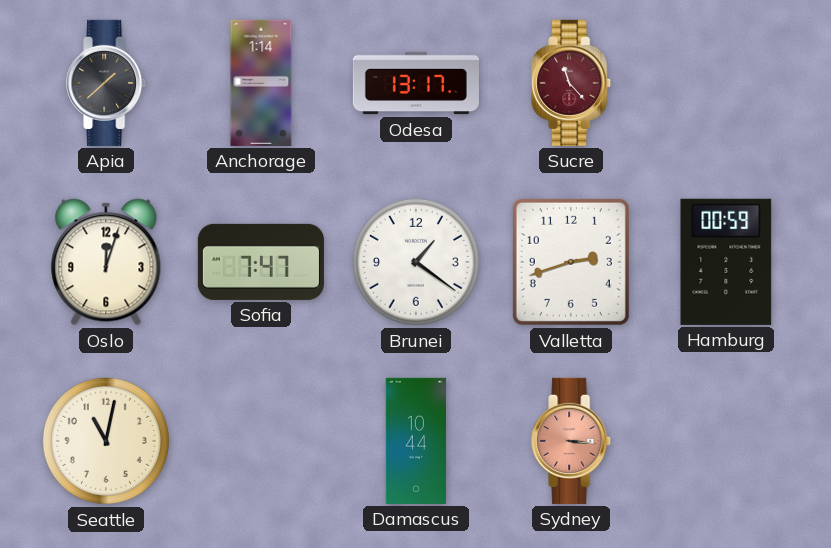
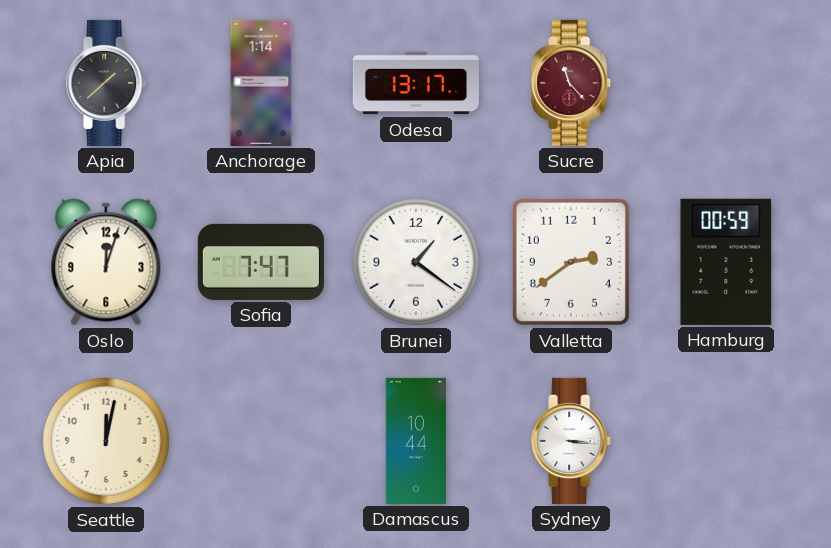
Valletta: 2:42 -> 2:39 (571, 262)
Seattle: 11:02 -> 12:02 (106, 441)
Sydney dial: salmon -> white (572, 441)
